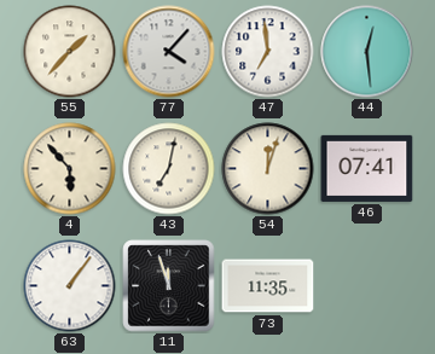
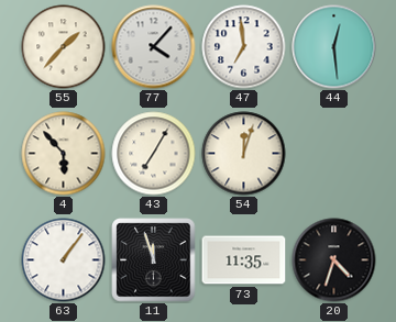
43: 7:02 -> 7:05 (154, 154)
46: 07:41 -> none (367, 168)
20: none -> 4:33 (334, 260)
